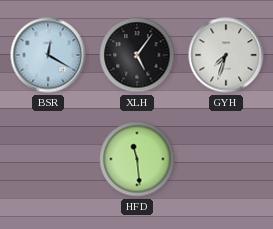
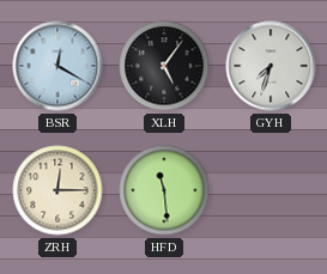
ZRH: none -> 12:15 (57, 190)
